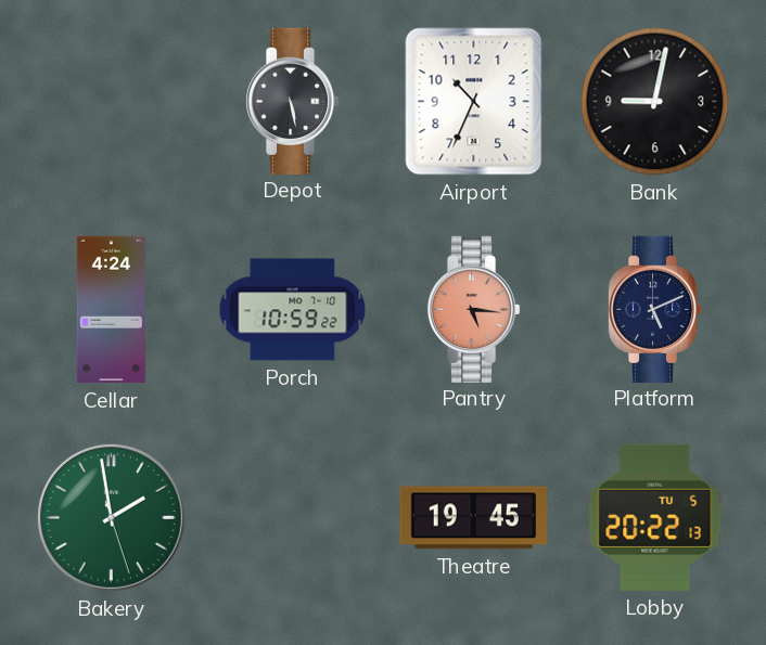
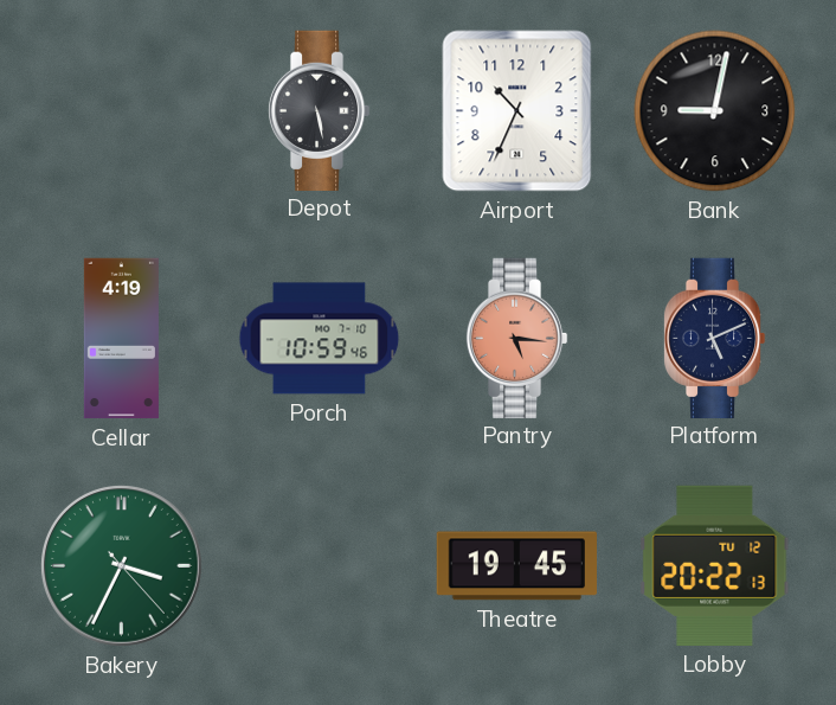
Cellar: 4:24 -> 4:19 (121, 339)
Porch: 10:59:22 -> 10:59:46 (320, 339)
Bakery: 1:58 -> 3:34 (121, 565)
Lobby date: TU 5 -> TU 12 (715, 565)
